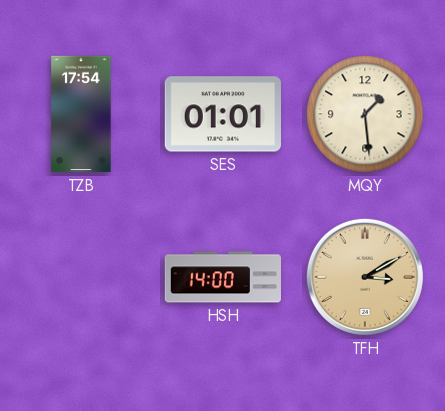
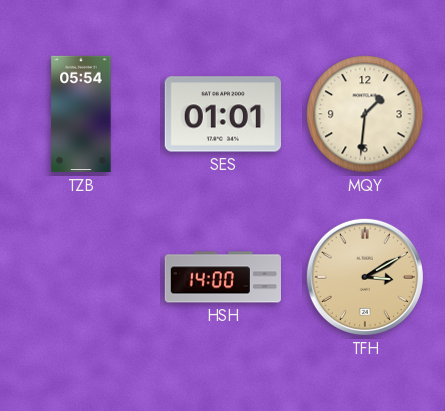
TZB: 17:54 -> 05:54 (81, 114)
MQY: 1:29 -> 1:31 (365, 114)
